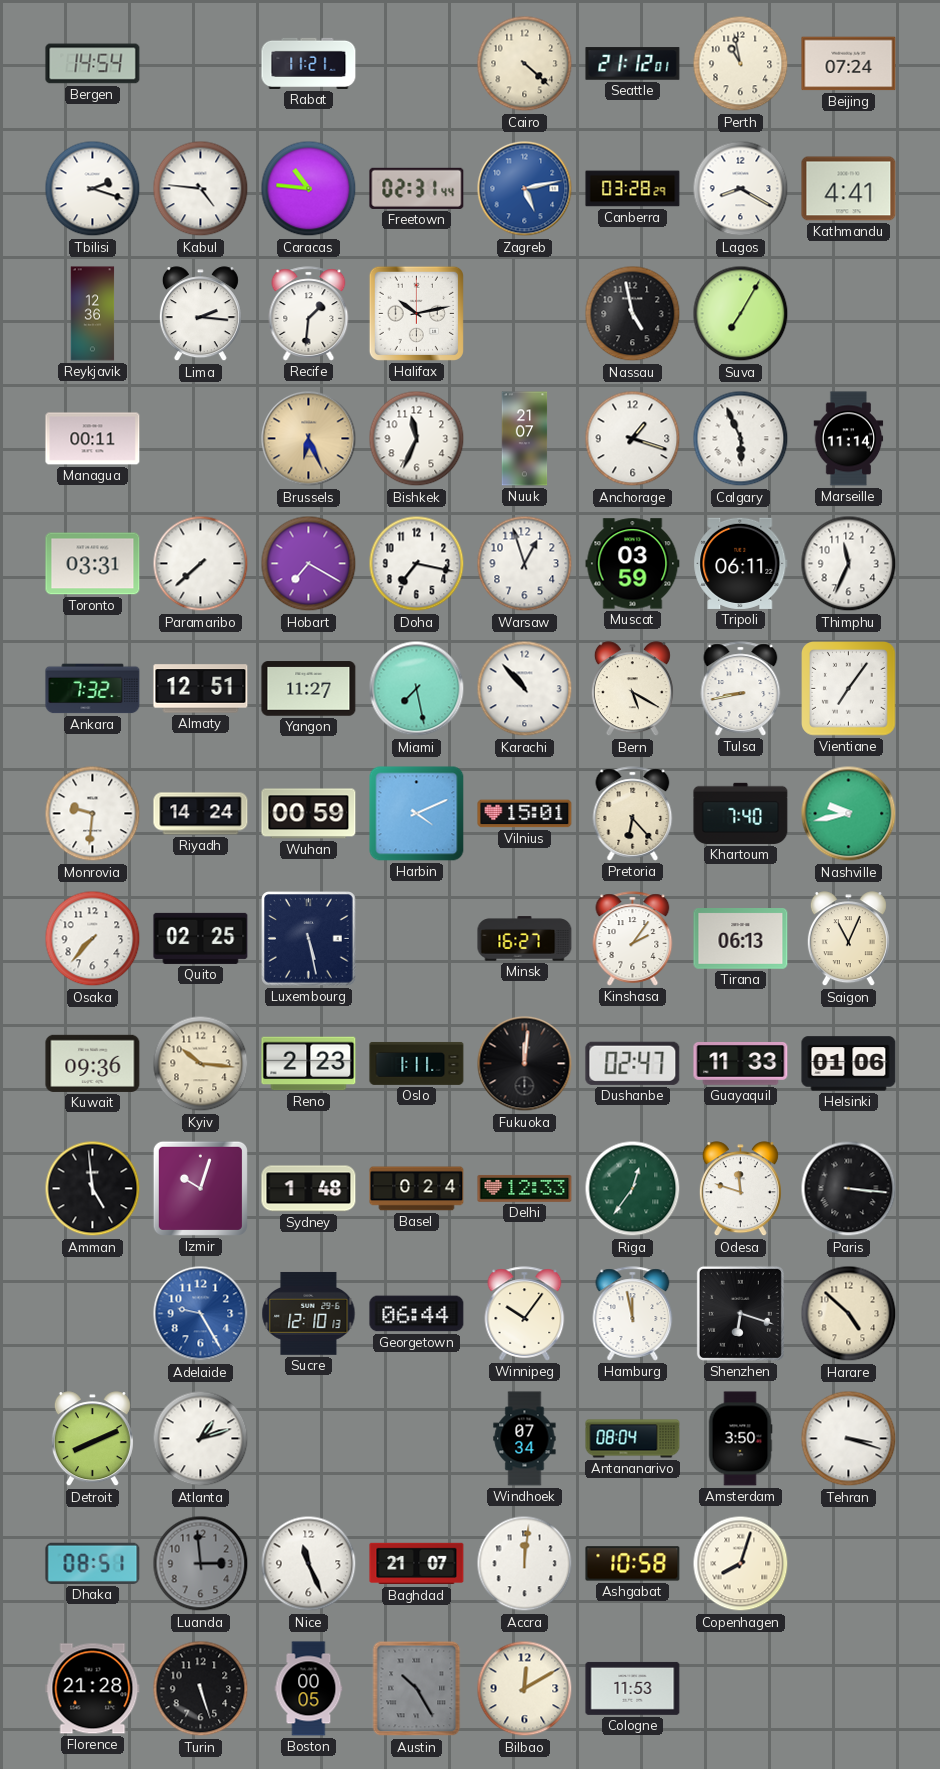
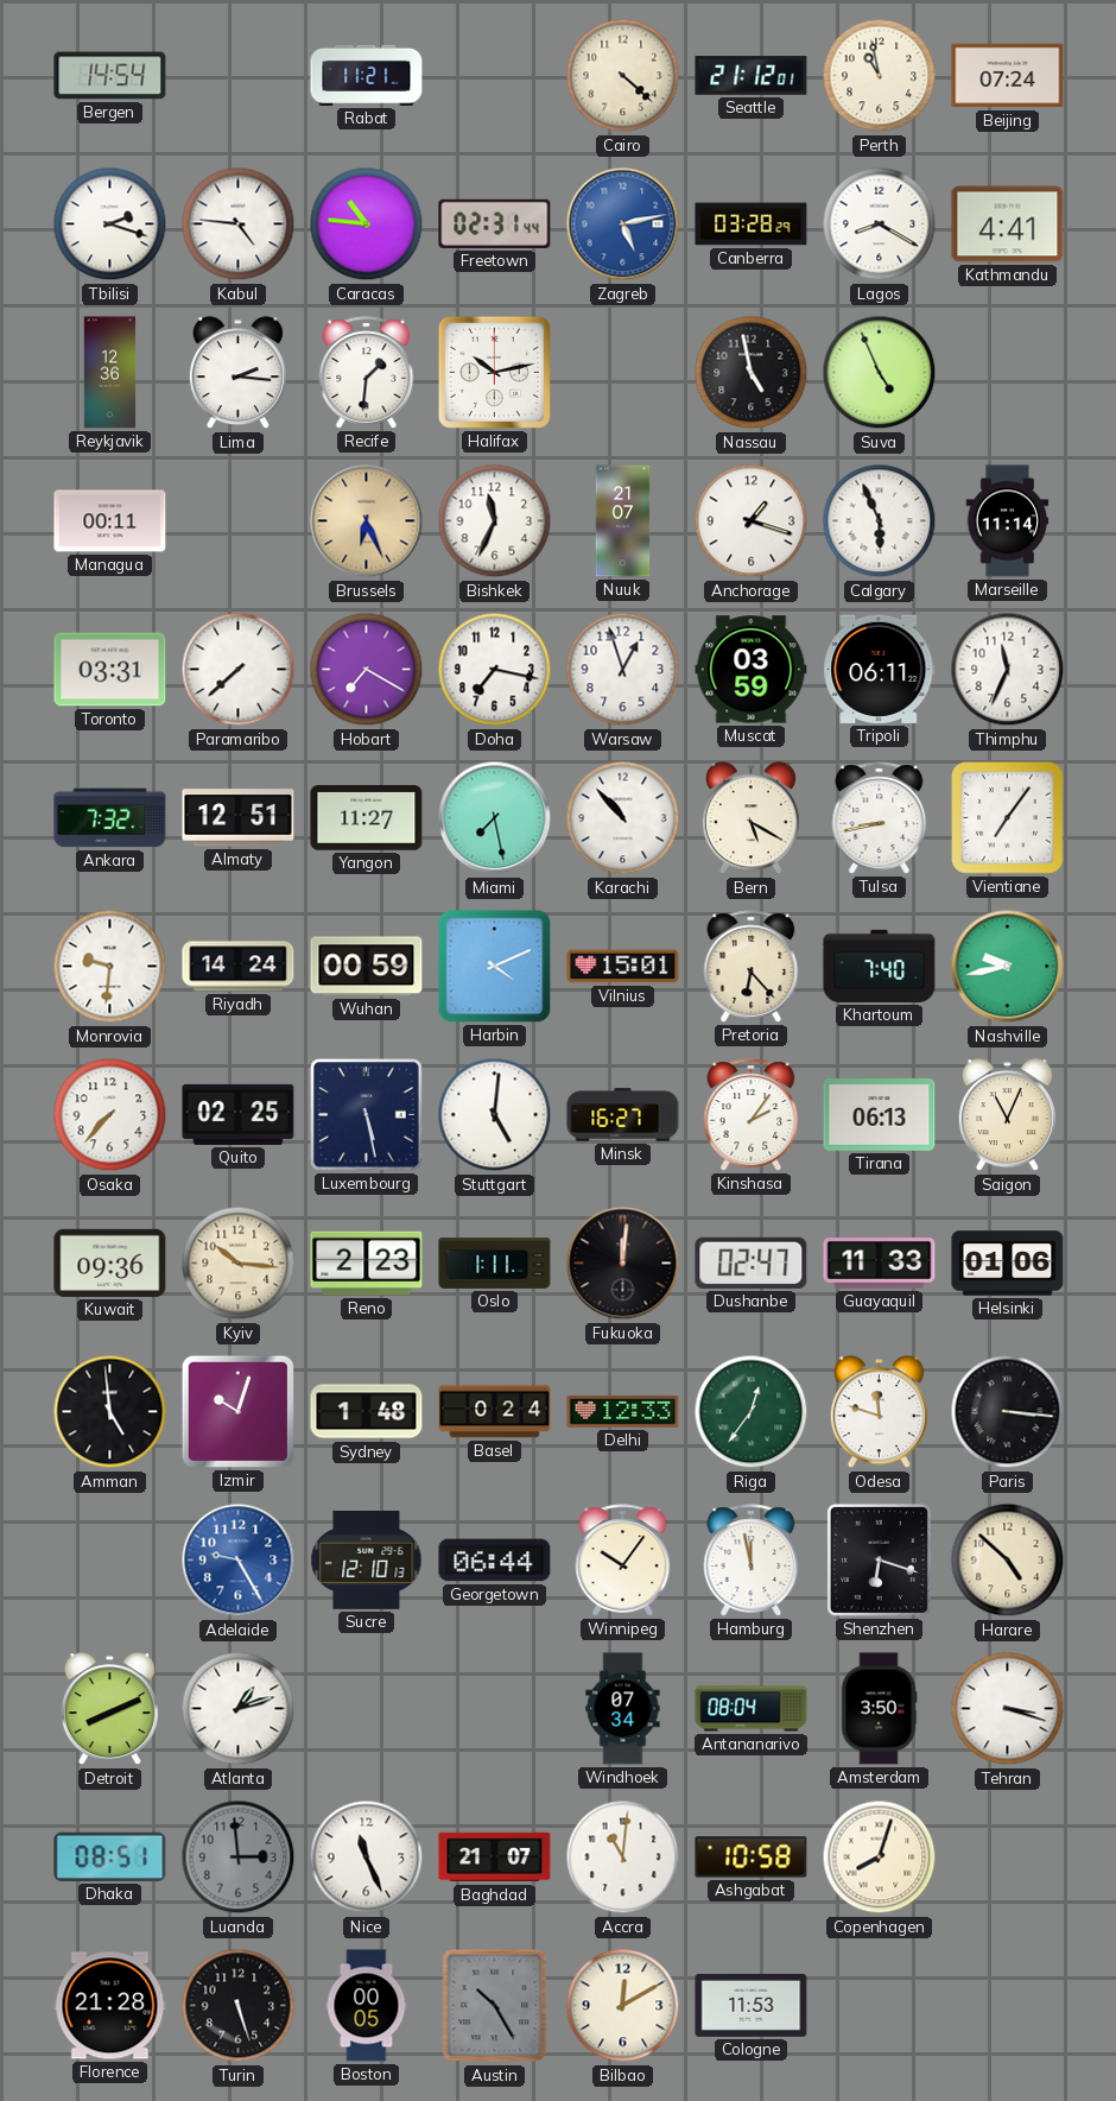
Suva: 7:05 -> 4:56 (880, 373)
Stuttgart: none -> 5:01 (495, 1115)
Accra: 12:01 -> 11:01 (623, 1858)
